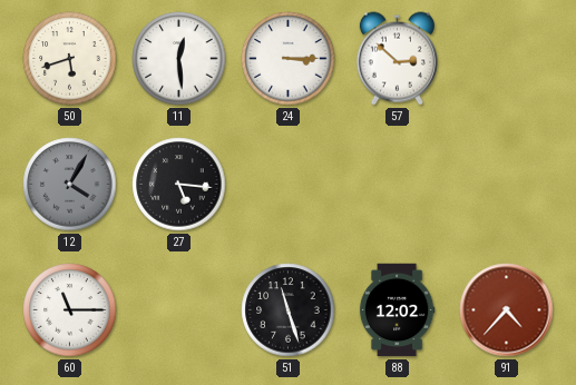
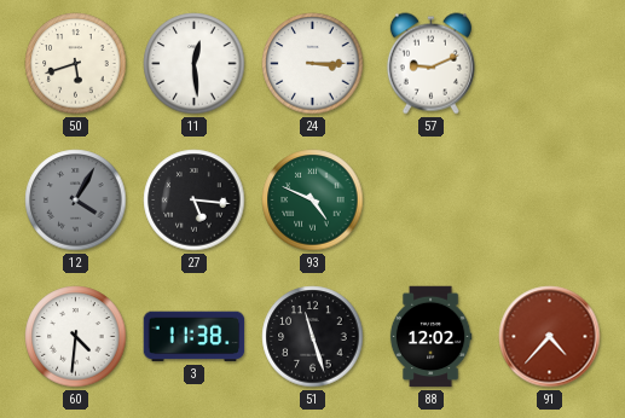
57: 2:52 -> 9:11 (430, 64)
93: none -> 4:49 (313, 201)
60: 11:15 -> 4:31 (76, 337)
3: none -> 11:38 (195, 337)
